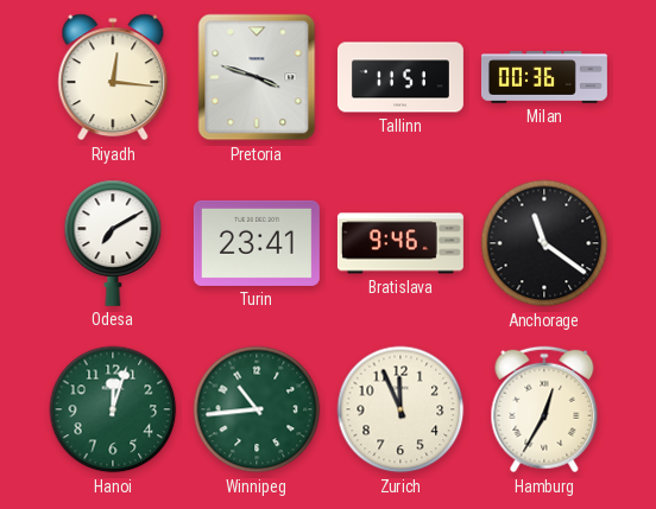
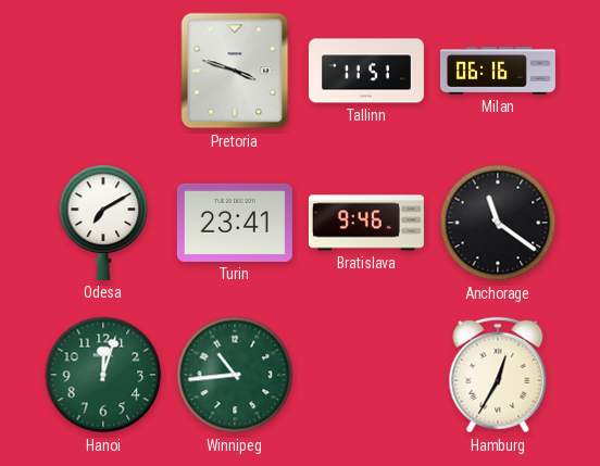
Riyadh: 12:16 -> none (113, 77)
Milan: 00:36 -> 06:16 (498, 71)
Zurich: 11:56 -> none (400, 409)
